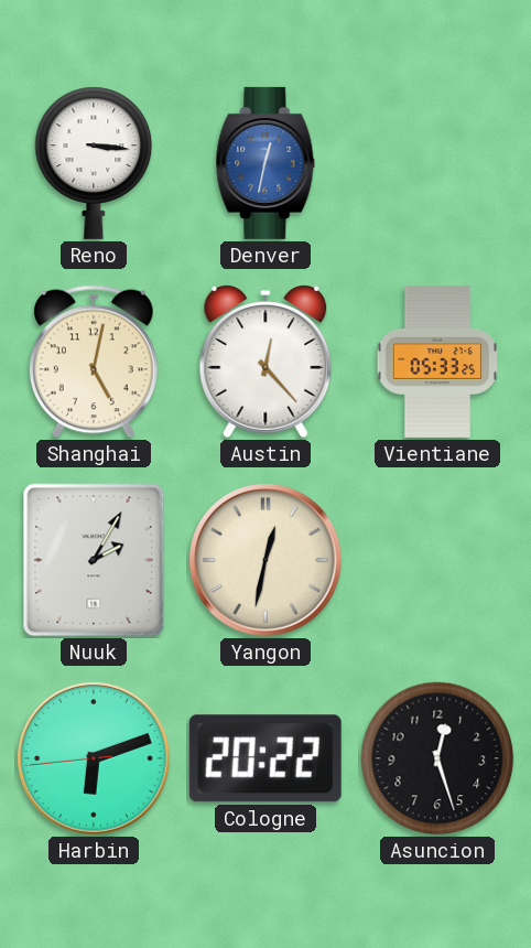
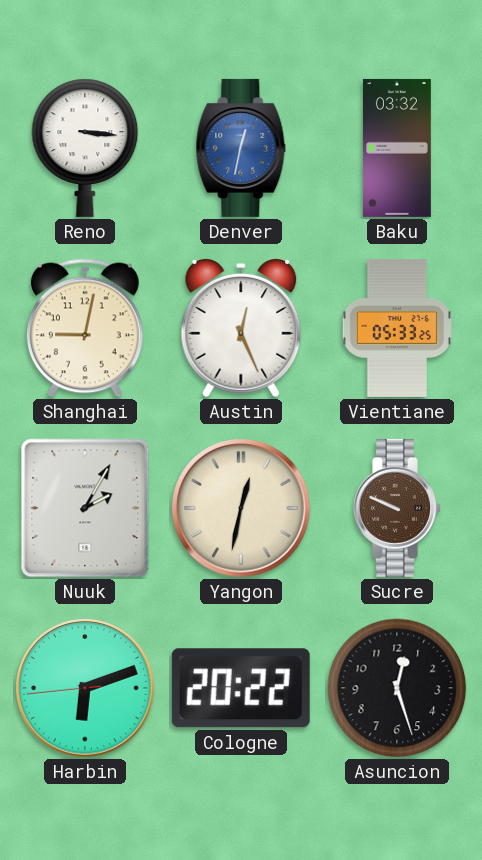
Baku: none -> 03:32 (397, 148)
Shanghai: 5:02 -> 9:02 (85, 328)
Austin: 12:23 -> 12:26 (241, 329)
Sucre: none -> 9:49 (398, 508)
